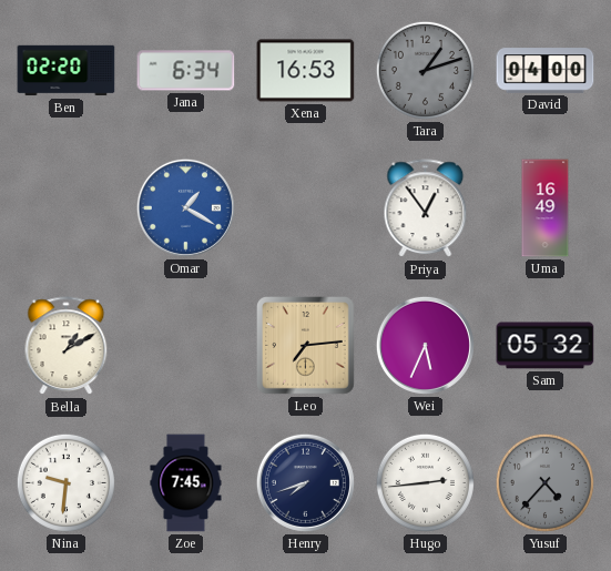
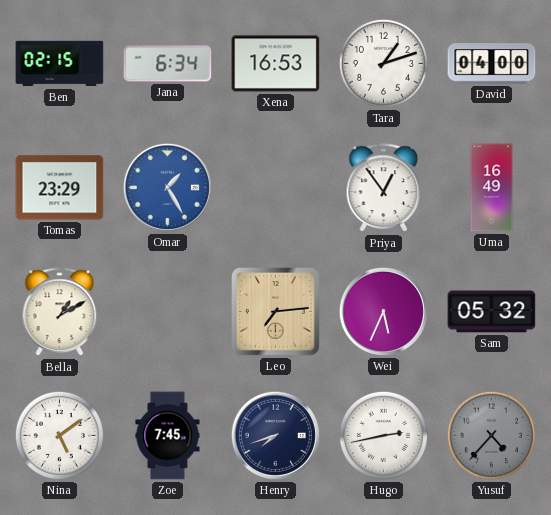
Ben: 02:20 -> 02:15 (60, 64)
Tara dial: grey -> white (383, 63)
Tomas: none -> 23:29 (60, 188)
Omar: 1:20 -> 1:25 (167, 187)
Nina: 9:31 -> 5:09 (59, 435)
Hugo: 2:44 -> 2:43 (383, 435)
